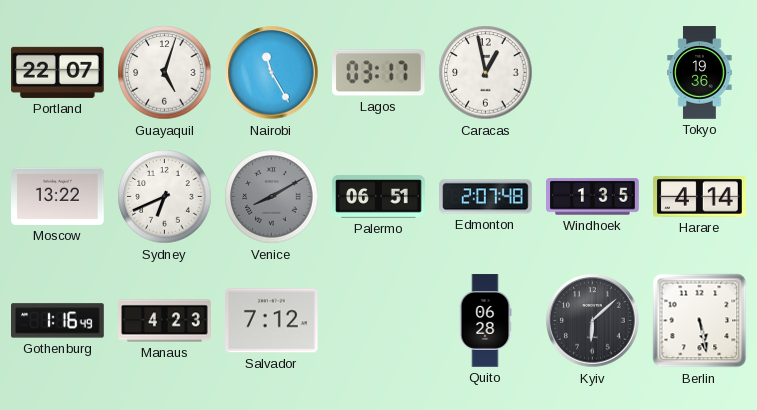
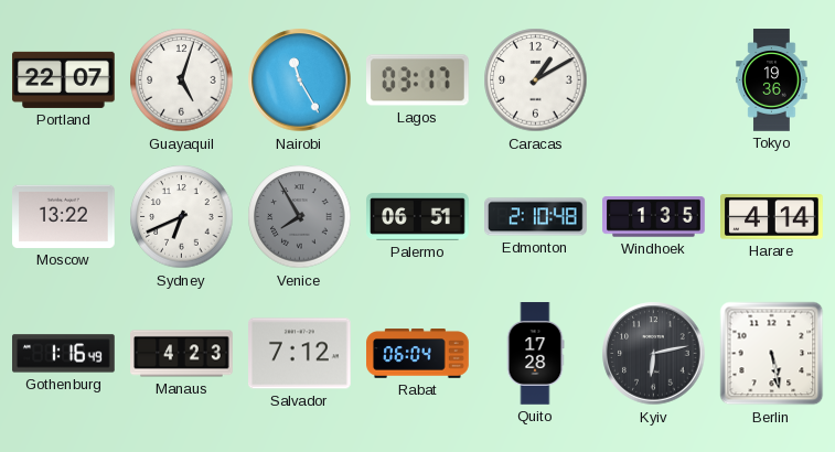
Caracas: 12:58 -> 1:10 (536, 80)
Venice: 8:10 -> 7:55 (300, 217)
Edmonton: 2:07 -> 2:10 (536, 217)
Rabat: none -> 06:04 (418, 354)
Quito: 06:28 -> 17:28 (535, 354)
Kyiv: 6:08 -> 6:13 (654, 354)
